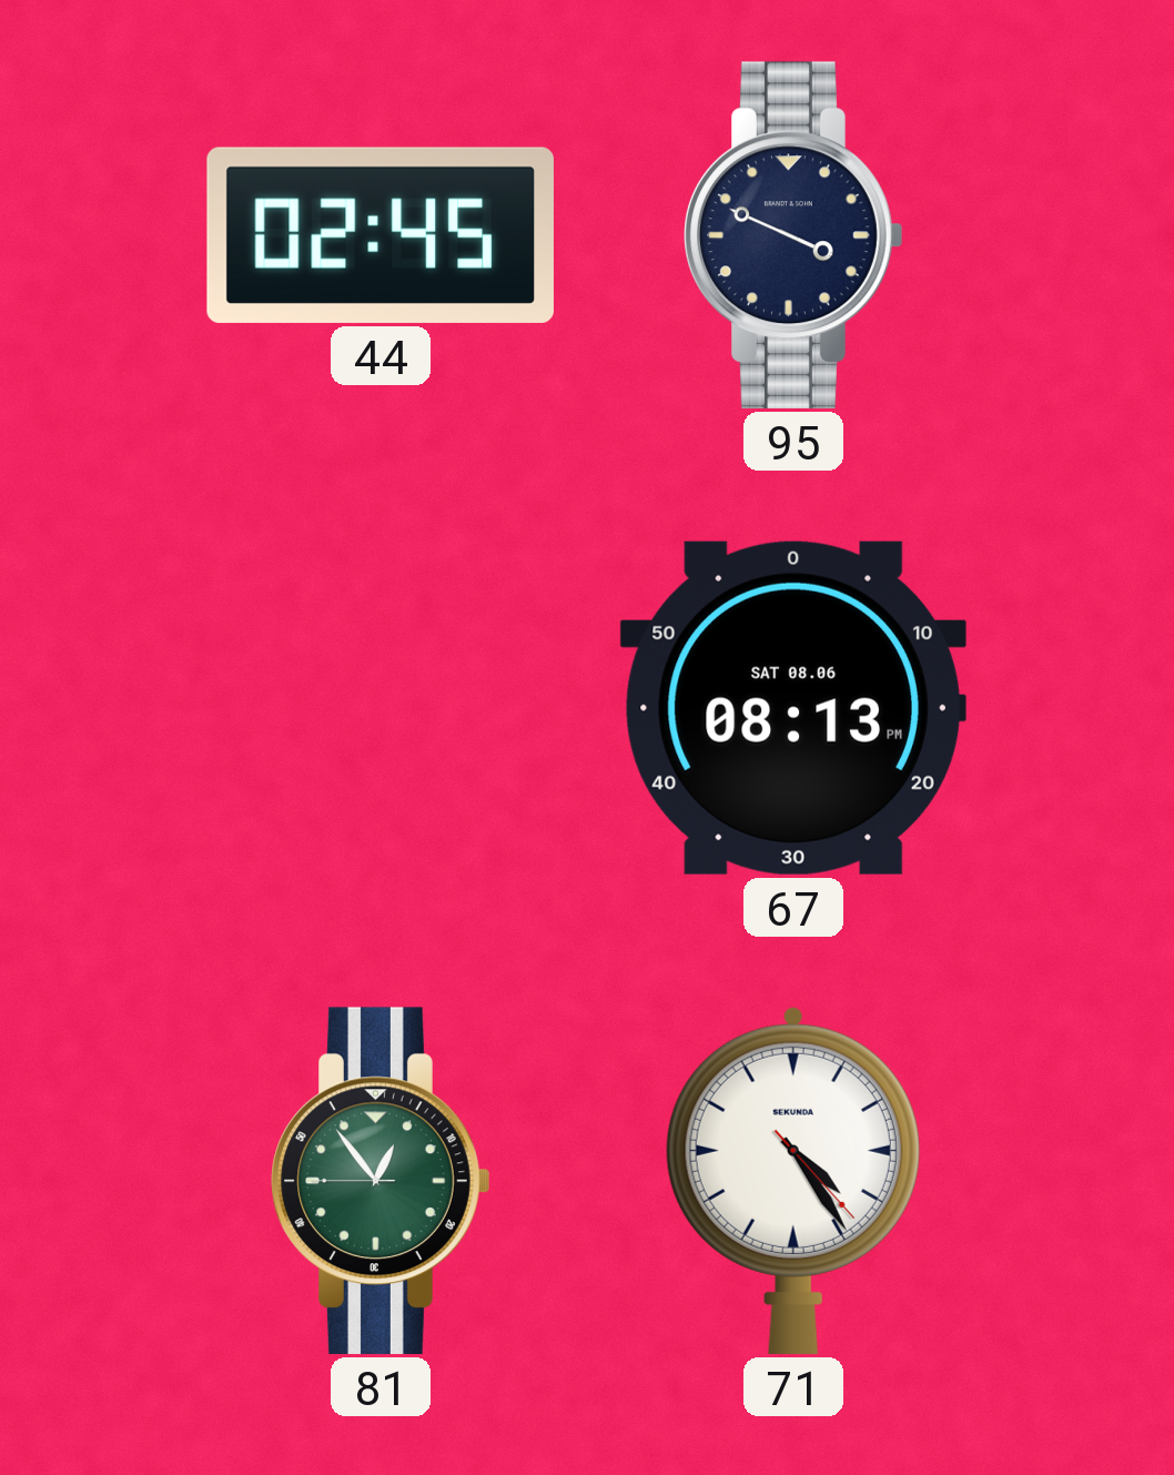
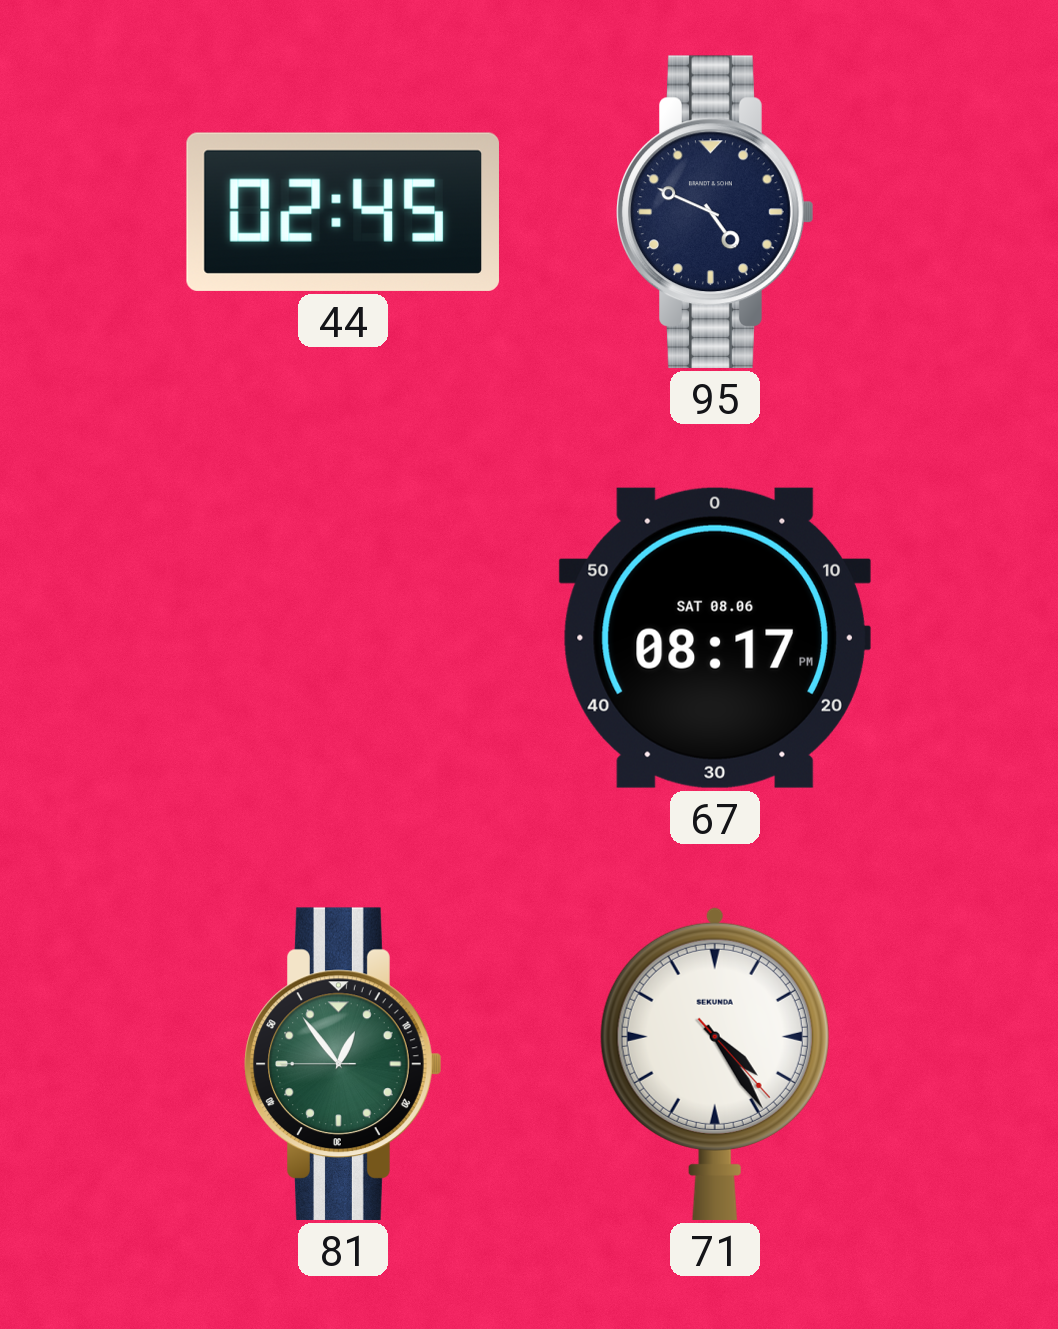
95: 3:49 -> 4:49 (715, 212)
67: 08:13 -> 08:17 (715, 638)
